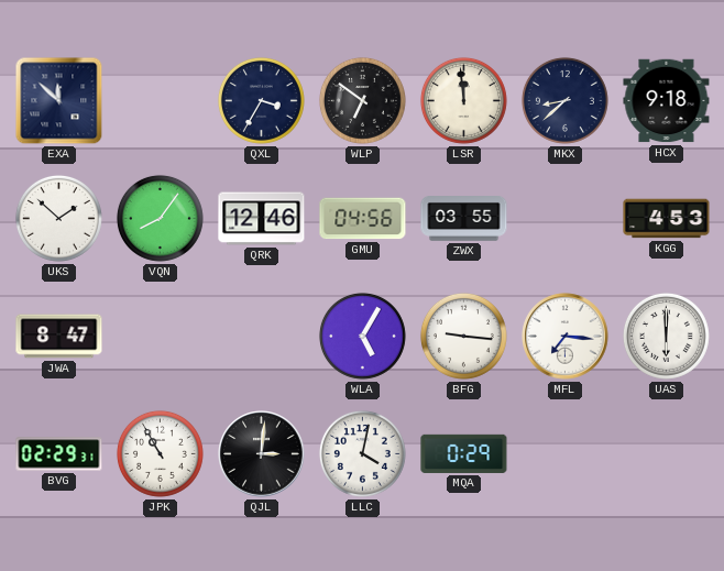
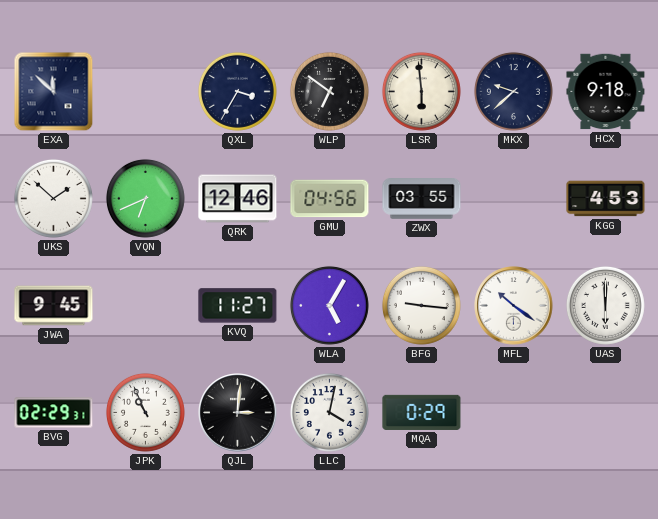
LSR: 11:59 -> 5:59 (421, 91)
MKX: 8:38 -> 9:38 (513, 91)
VQN: 8:06 -> 6:41 (145, 198)
JWA: 8:47 -> 9:45 (54, 306)
KVQ: none -> 11:27 (238, 306)
MFL: 7:16 -> 10:21 (514, 306)
JPK: 10:55 -> 10:56 (145, 412)
